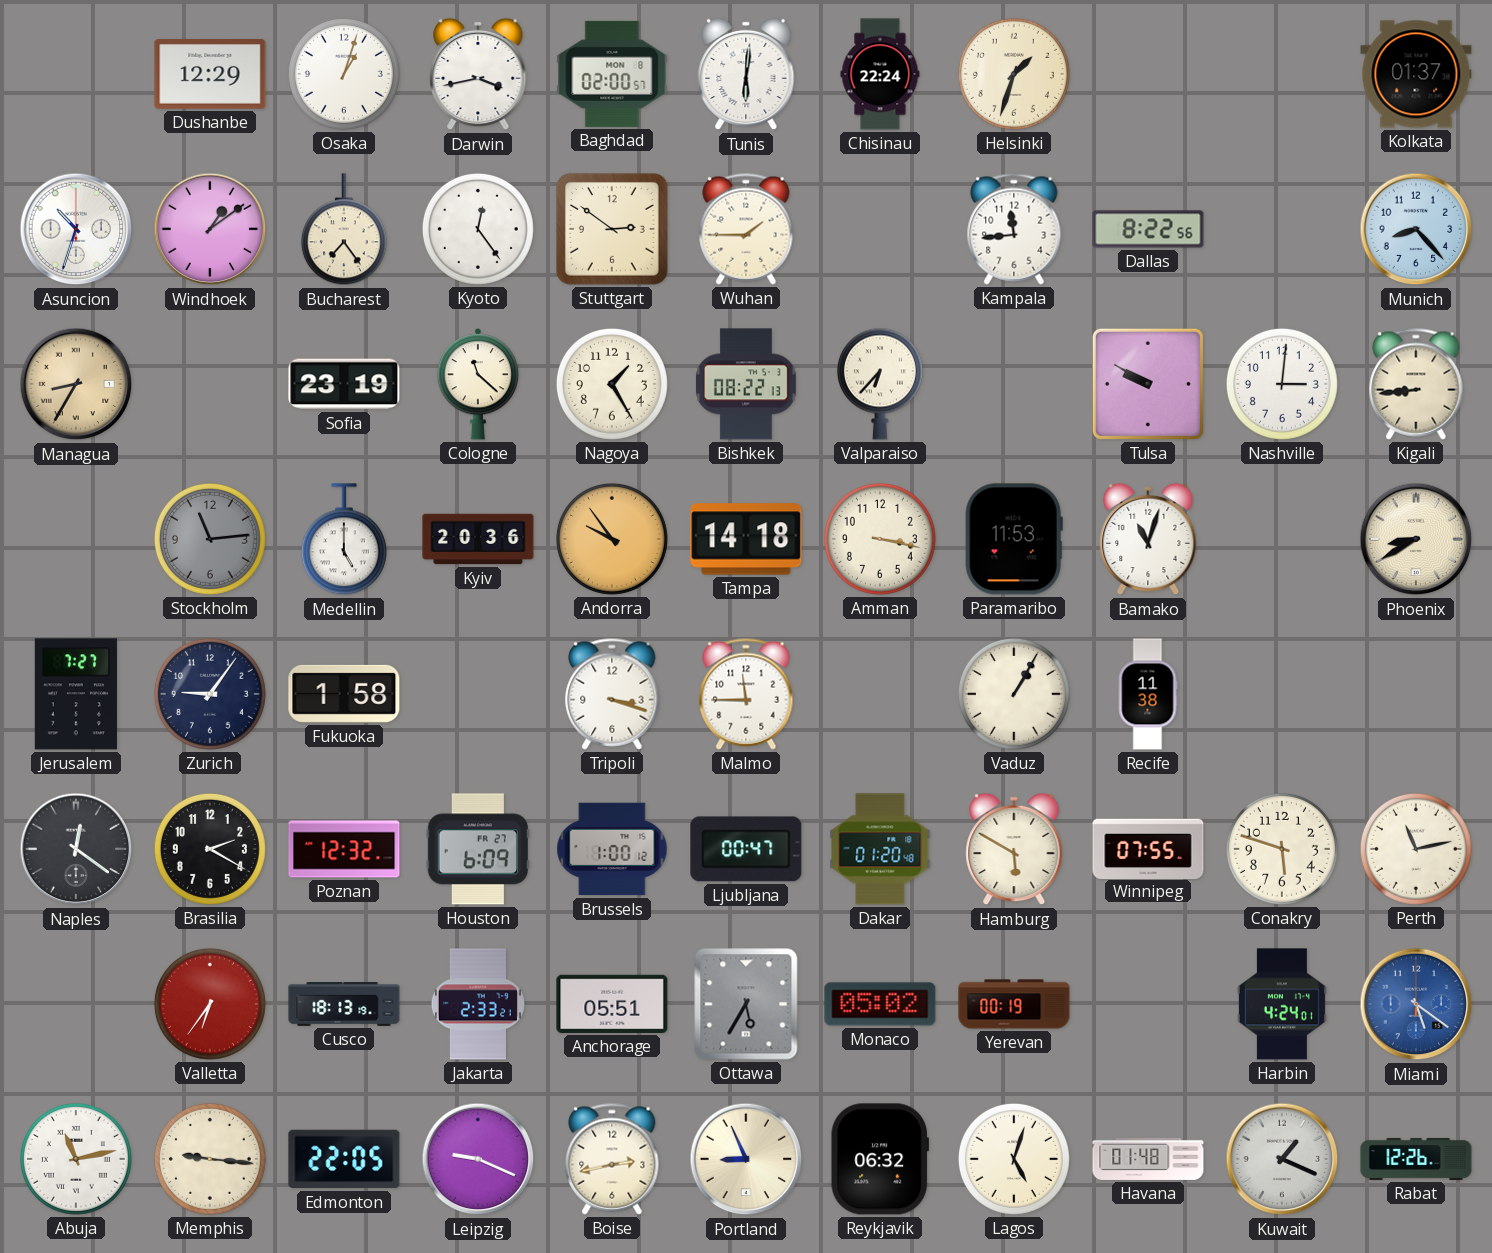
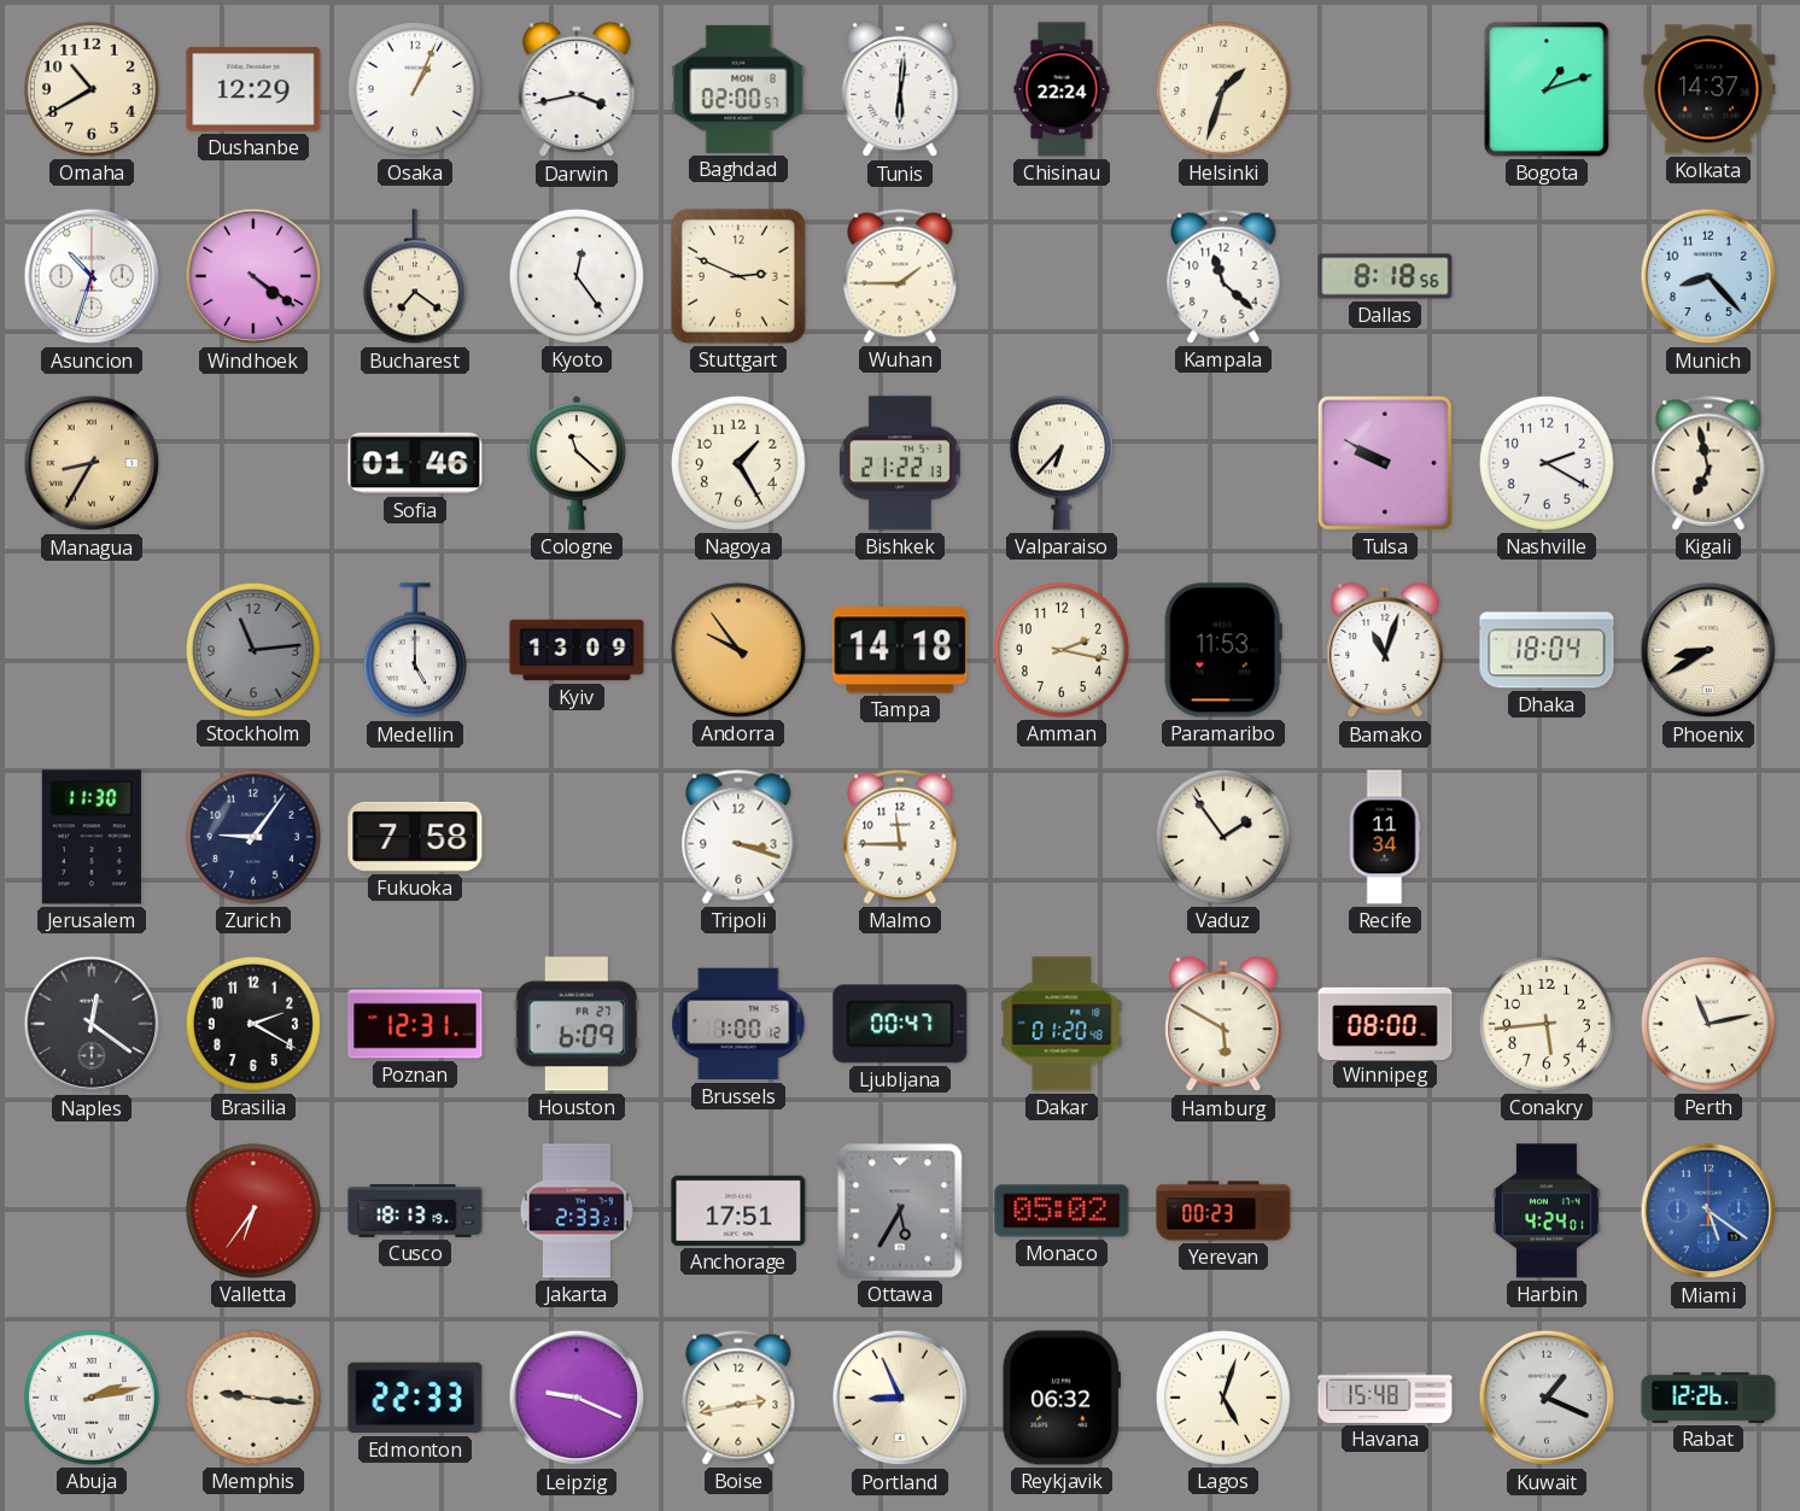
Omaha: none -> 10:40 (92, 89)
Osaka: 1:03 -> 1:04 (415, 89)
Bogota: none -> 1:12 (1547, 89)
Kolkata: 01:37 -> 14:37 (1708, 89)
Windhoek: 1:09 -> 4:21 (253, 276)
Bucharest: 7:24 -> 7:21 (415, 277)
Stuttgart: 2:51 -> 2:49 (738, 276)
Kampala: 11:44 -> 11:22 (1223, 276)
Dallas: 8:22 -> 8:18 (1385, 276)
Sofia: 23:19 -> 01:46 (415, 463)
Bishkek: 08:22 -> 21:22 (900, 463)
Nashville: 3:01 -> 2:20 (1547, 463)
Kigali: 8:44 -> 6:58 (1708, 463)
Kyiv: 20:36 -> 13:09 (577, 650)
Amman: 3:17 -> 2:17 (1062, 650)
Dhaka: none -> 18:04 (1547, 650)
Jerusalem: 7:27 -> 11:30 (92, 837)
Fukuoka: 1:58 -> 7:58 (415, 837)
Vaduz: 1:05 -> 1:54 (1223, 837)
Recife: 11:38 -> 11:34 (1385, 837)
Poznan: 12:32 -> 12:31 (415, 1024)
Winnipeg: 07:55 -> 08:00 (1385, 1023)
Conakry: 5:48 -> 5:44 (1547, 1024)
Anchorage: 05:51 -> 17:51 (738, 1211)
Yerevan: 00:19 -> 00:23 (1223, 1211)
Abuja: 11:13 -> 2:13 (92, 1398)
Edmonton: 22:05 -> 22:33 (415, 1398)
Havana: 01:48 -> 15:48 (1385, 1398)
